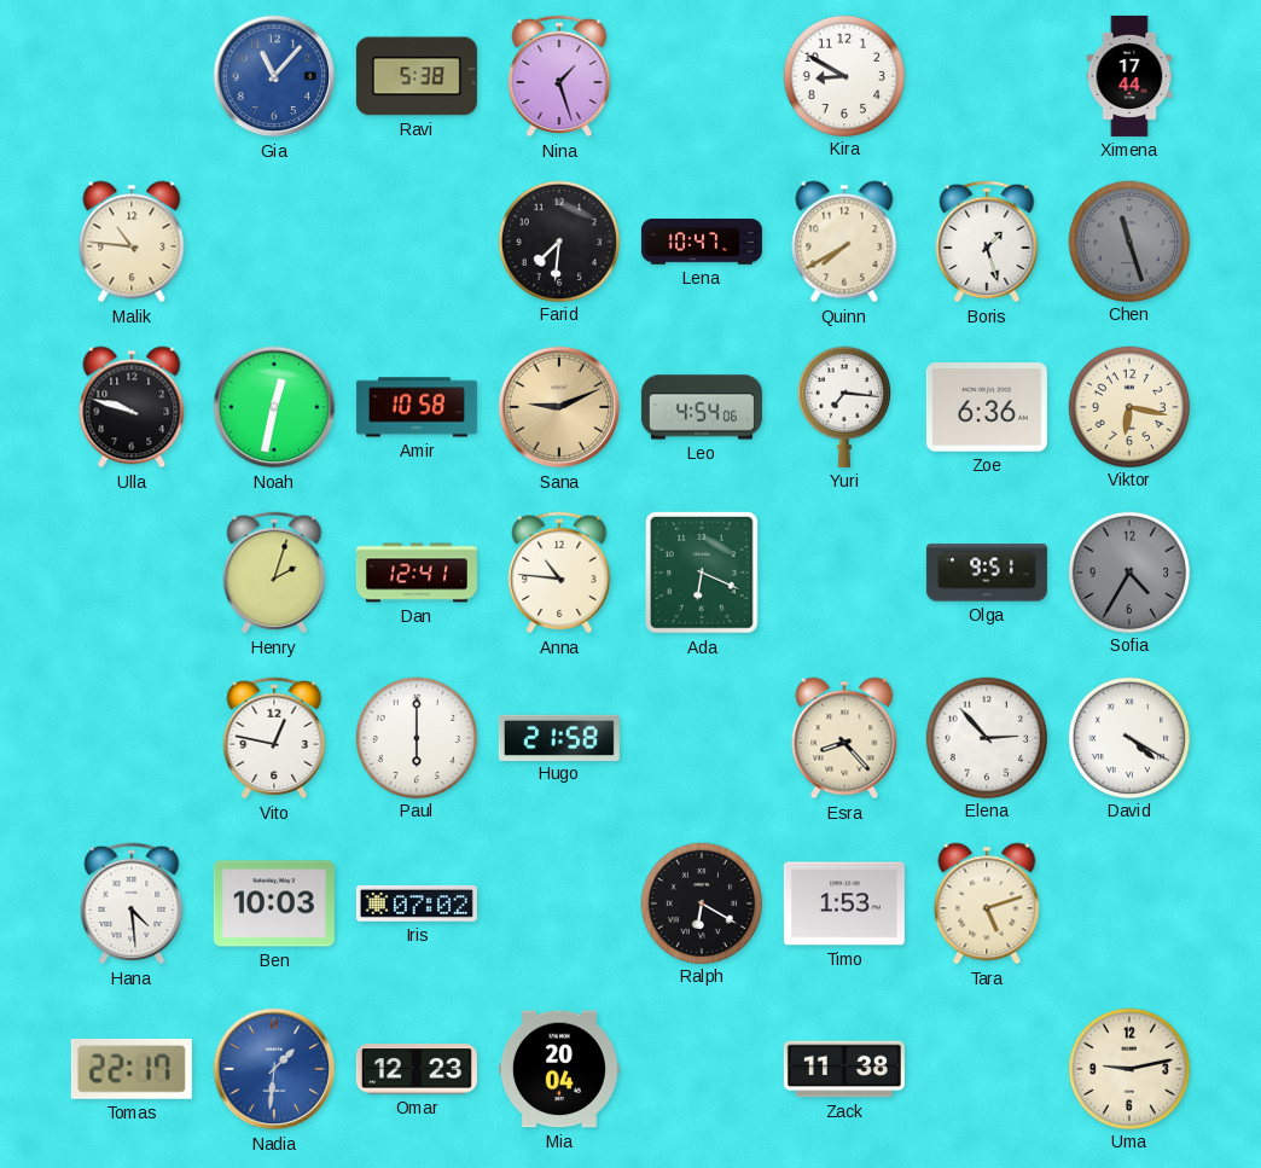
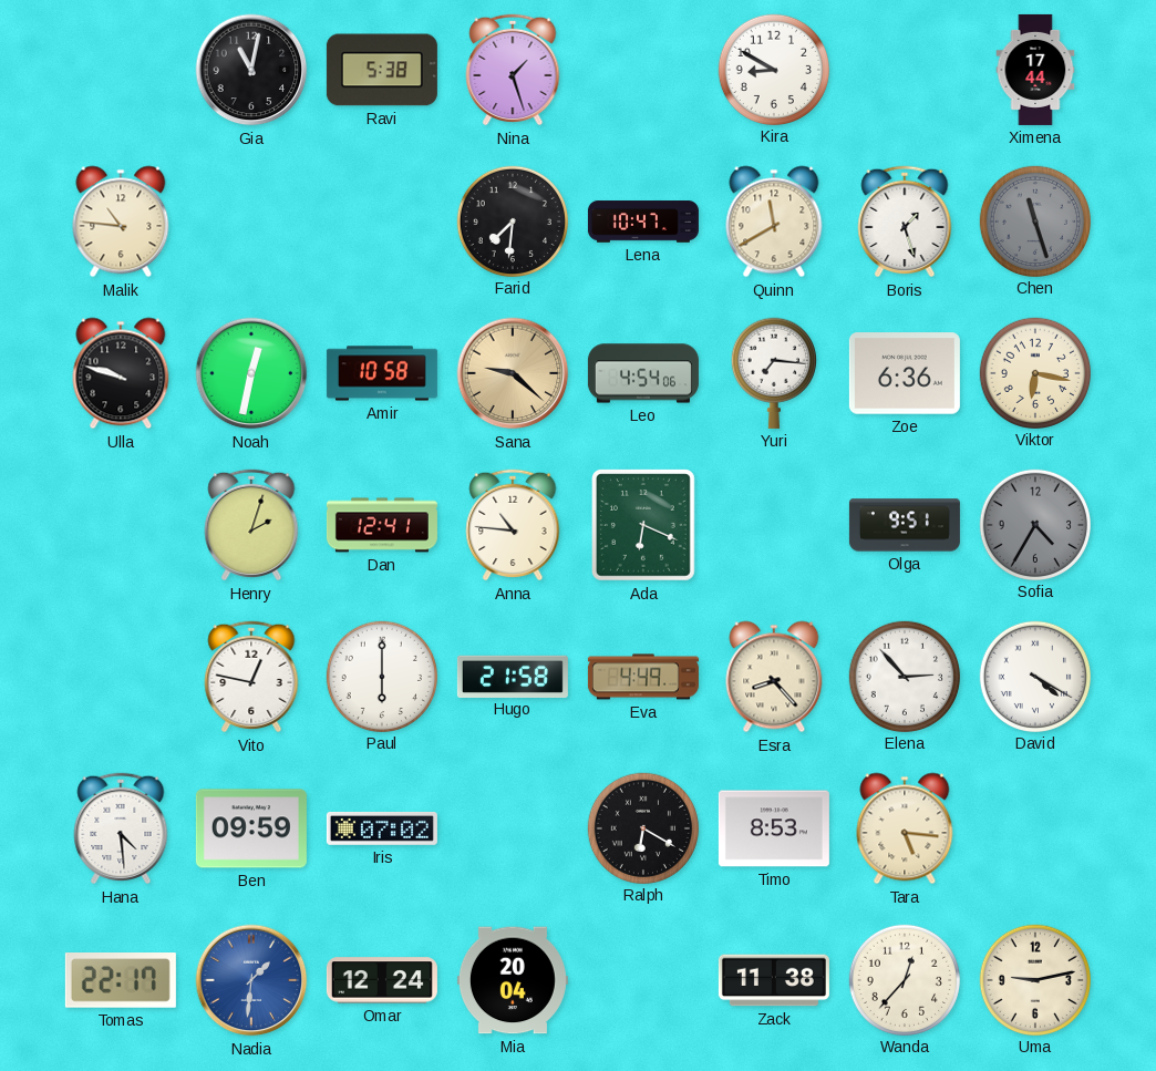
Gia: 11:07 -> 11:02 (251, 70)
Gia dial: blue -> black (251, 70)
Quinn: 7:40 -> 11:40 (774, 222)
Sana: 9:11 -> 9:22 (513, 373)
Eva: none -> 4:49 (643, 677)
Ben: 10:03 -> 09:59 (251, 828)
Timo: 1:53 -> 8:53 (774, 828)
Tara: 5:12 -> 5:16 (905, 828)
Omar: 12:23 -> 12:24 (382, 980)
Wanda: none -> 12:37 (904, 979)
